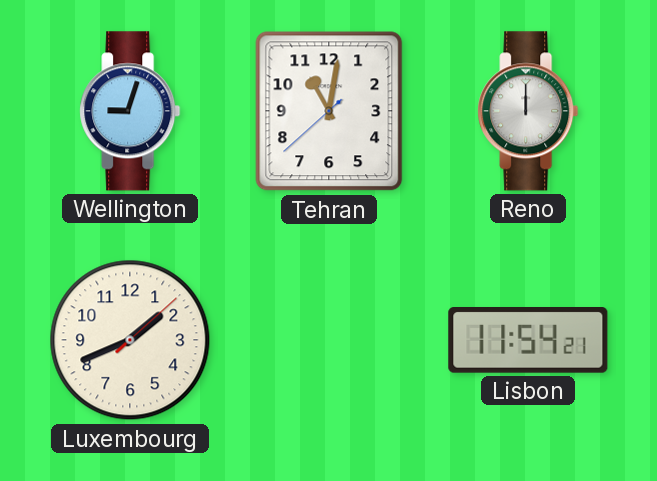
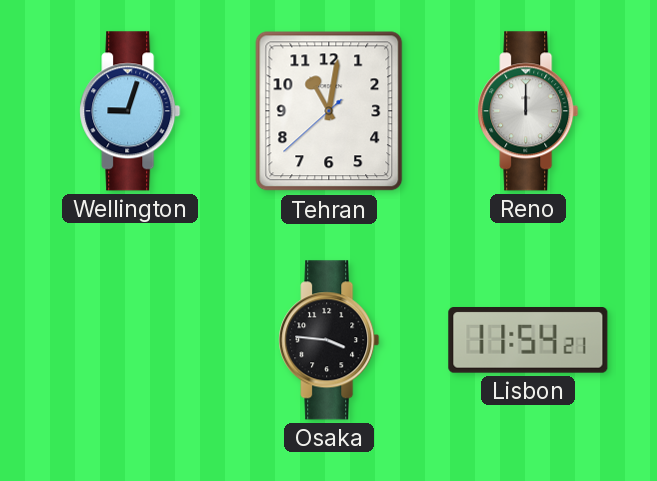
Luxembourg: 1:41 -> none (130, 340)
Osaka: none -> 3:46 (329, 340)
